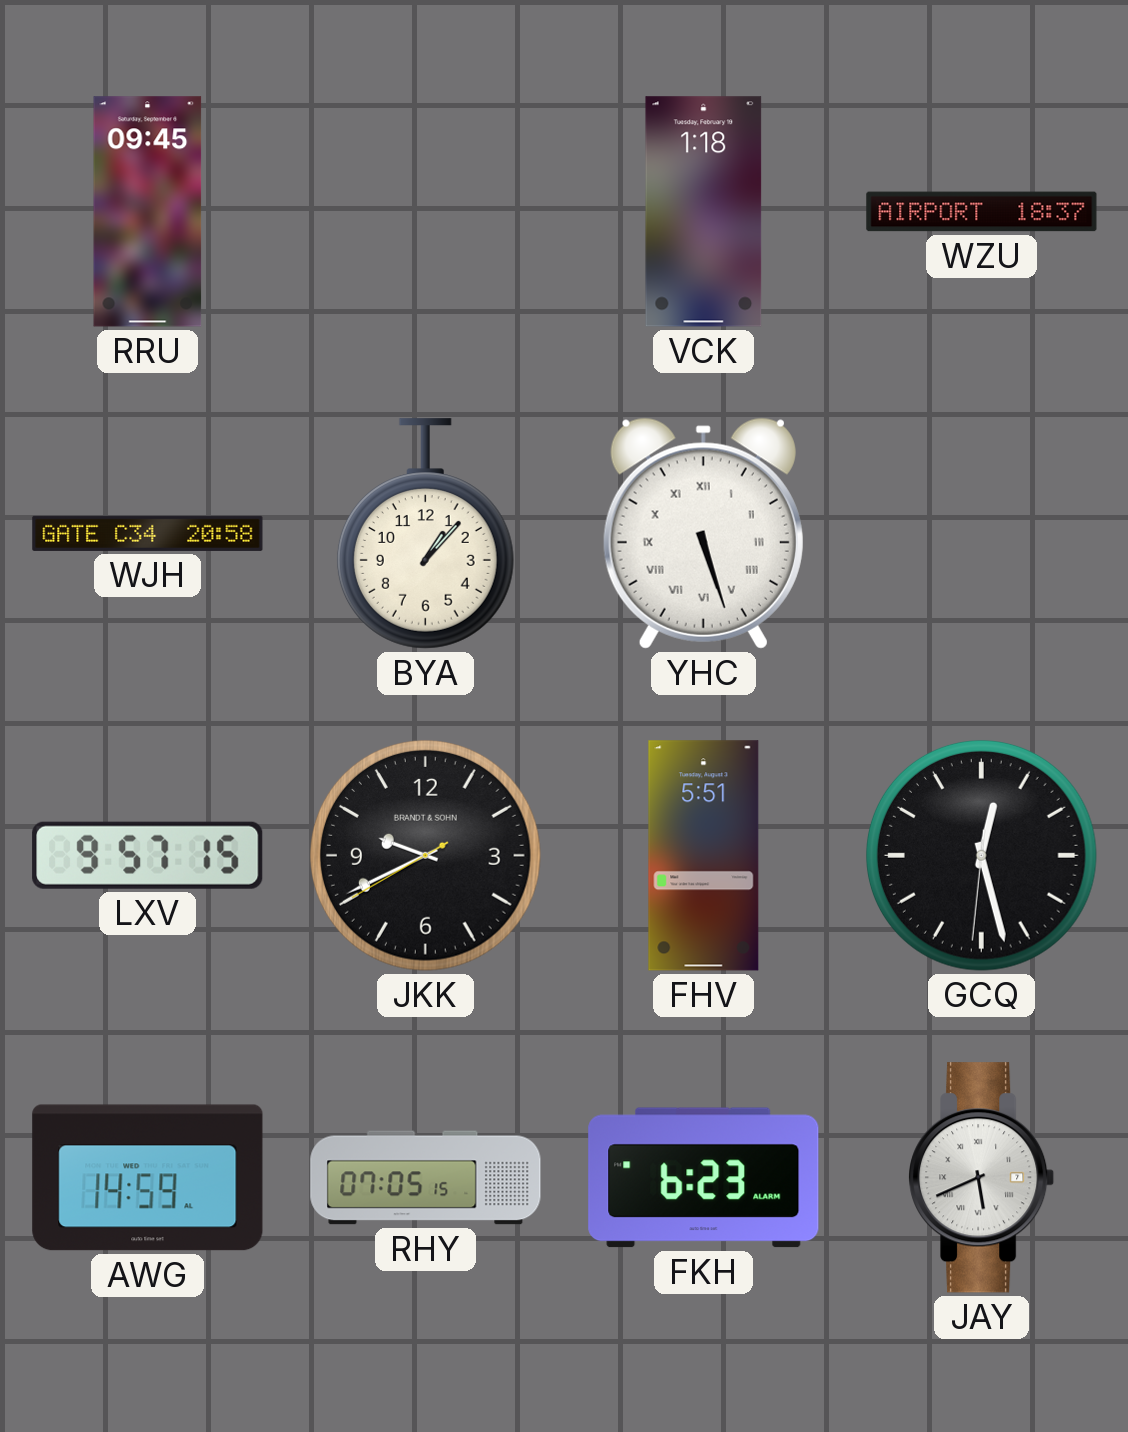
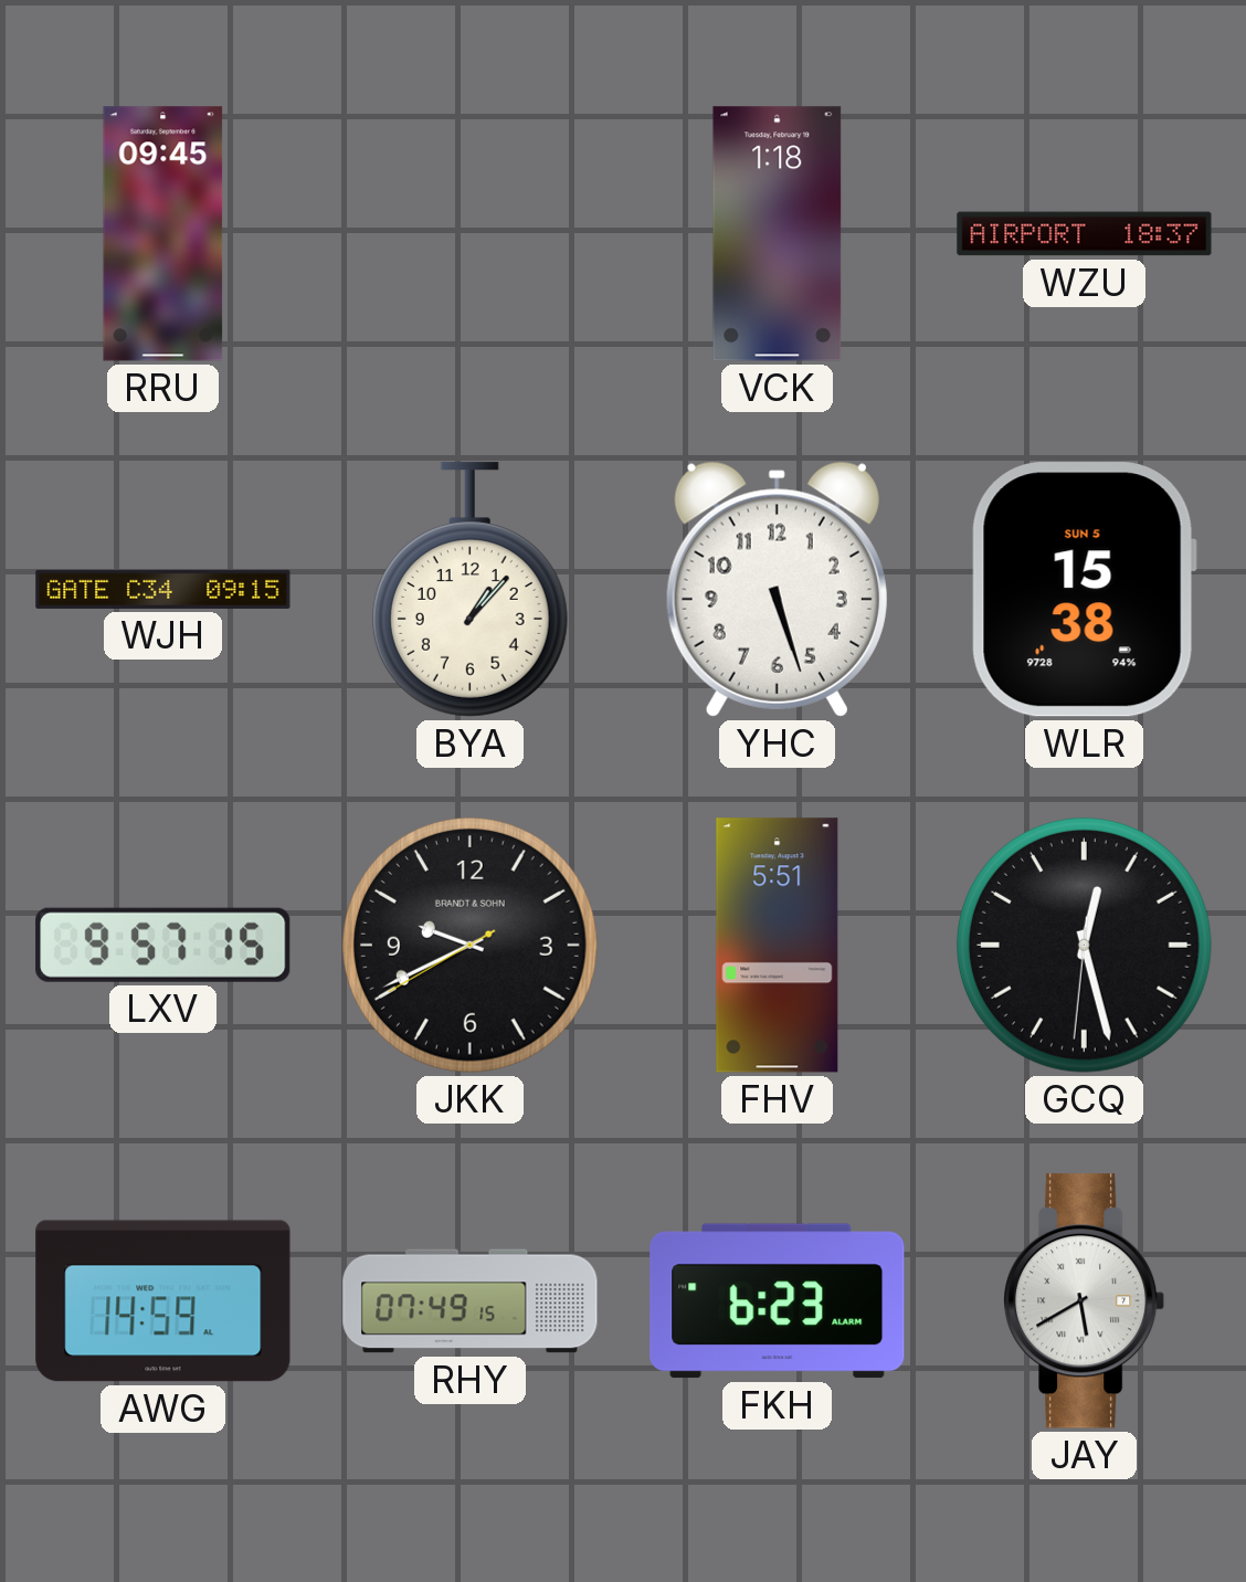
WJH: 20:58 -> 09:15 (163, 589)
YHC numerals: Roman -> Arabic (777, 589)
WLR: none -> 15:38 (1084, 590)
RHY: 07:05 -> 07:49 (471, 1301)
JAY: 5:41 -> 5:40 (1085, 1301)
